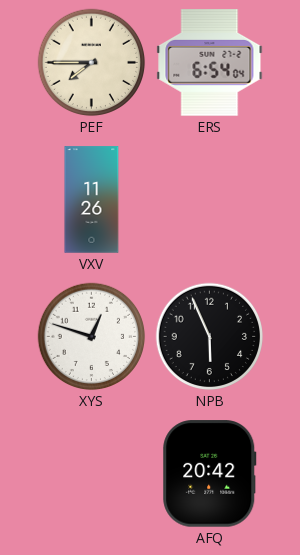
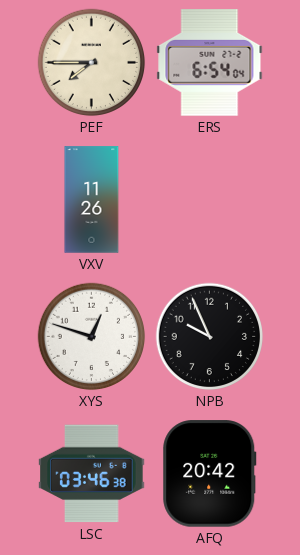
NPB: 5:56 -> 9:56 (210, 337)
LSC: none -> 03:46 (92, 474)
